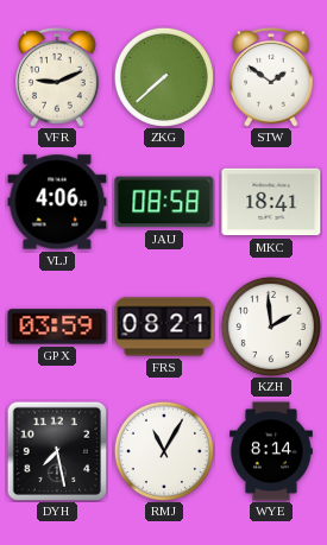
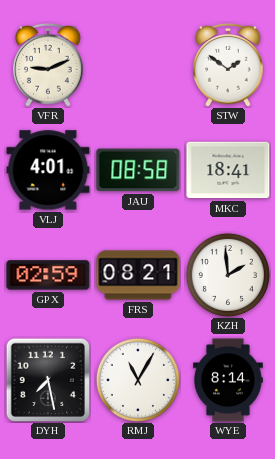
ZKG: 7:38 -> none (164, 77)
VLJ: 4:06 -> 4:01 (48, 170)
GPX: 03:59 -> 02:59 (48, 275)
